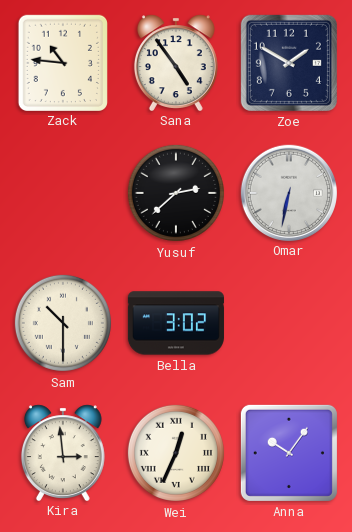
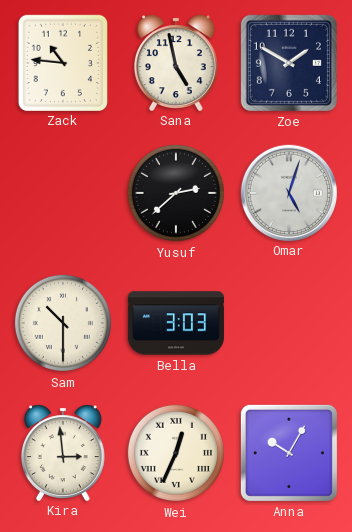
Sana: 4:54 -> 4:58 (176, 62)
Omar: 6:32 -> 5:03 (288, 192)
Bella: 3:02 -> 3:03 (176, 323)
Anna: 10:06 -> 10:05 (289, 453)
